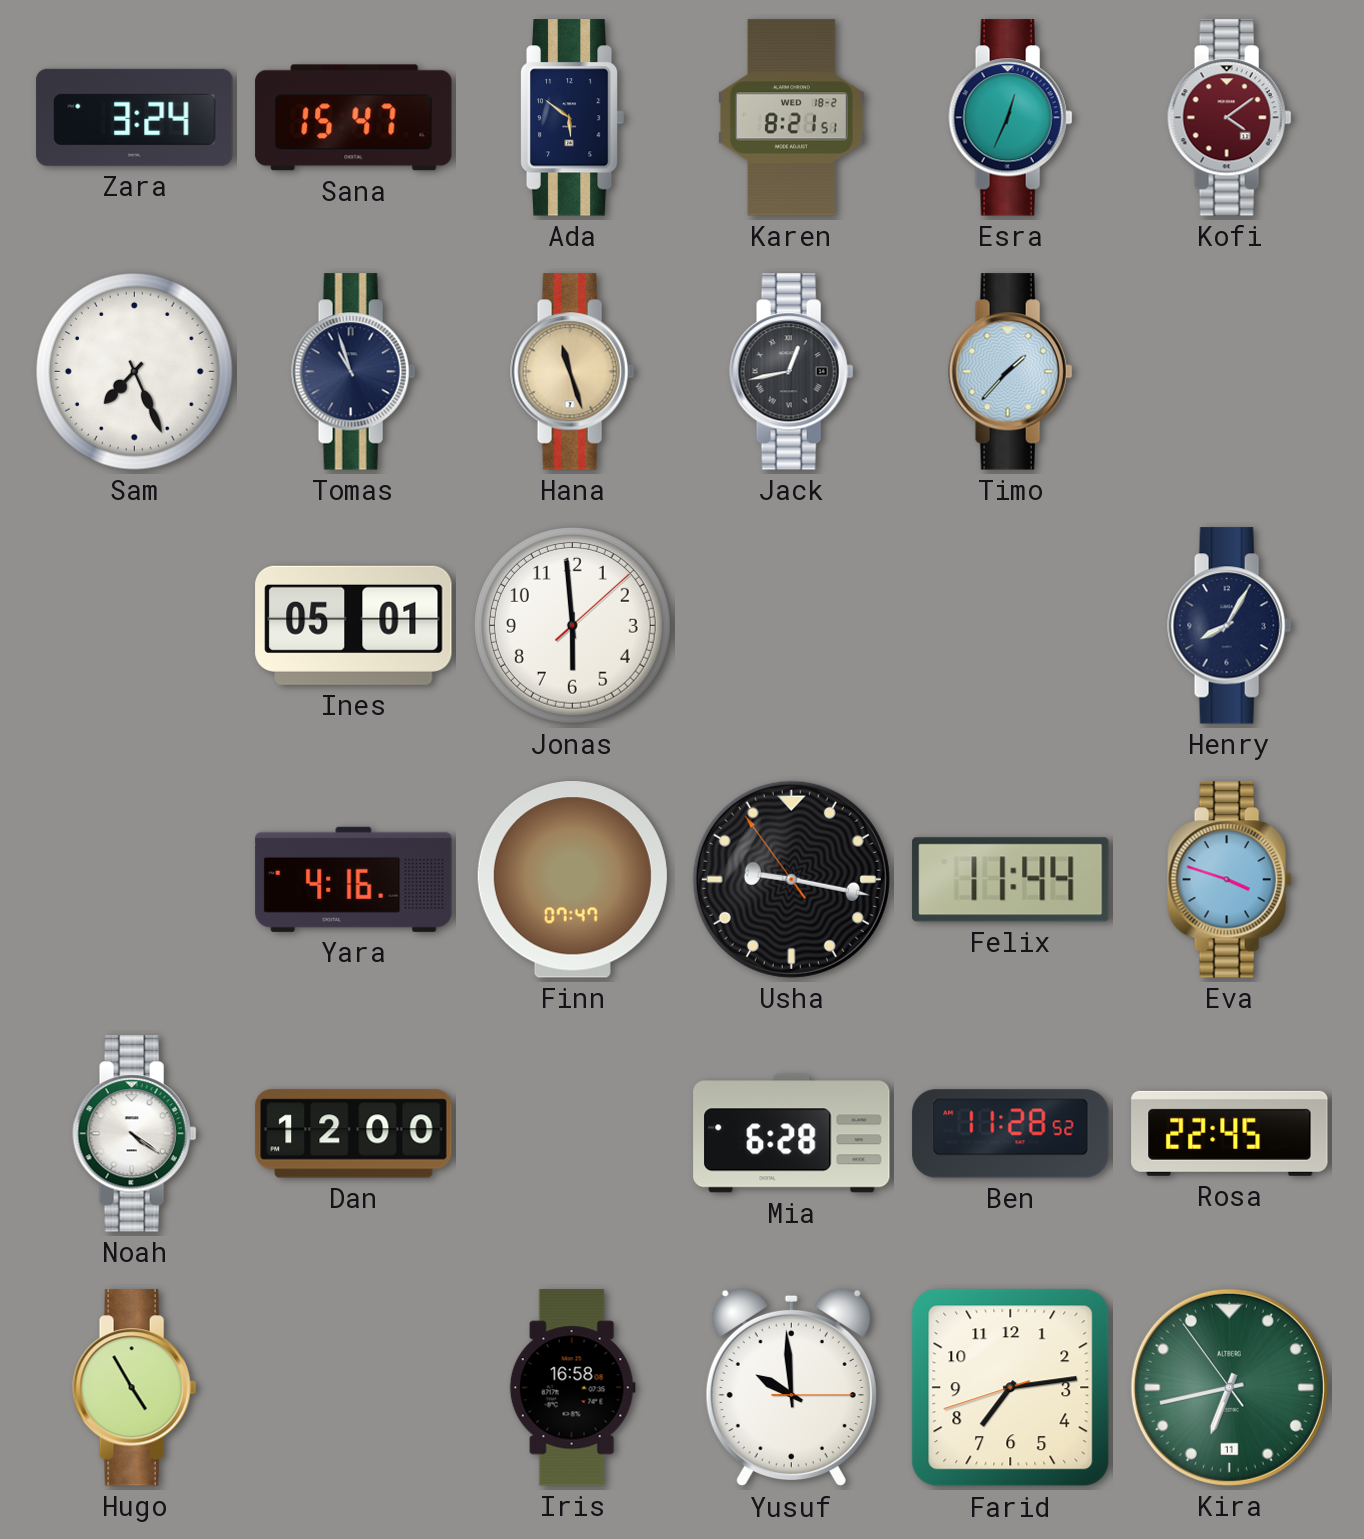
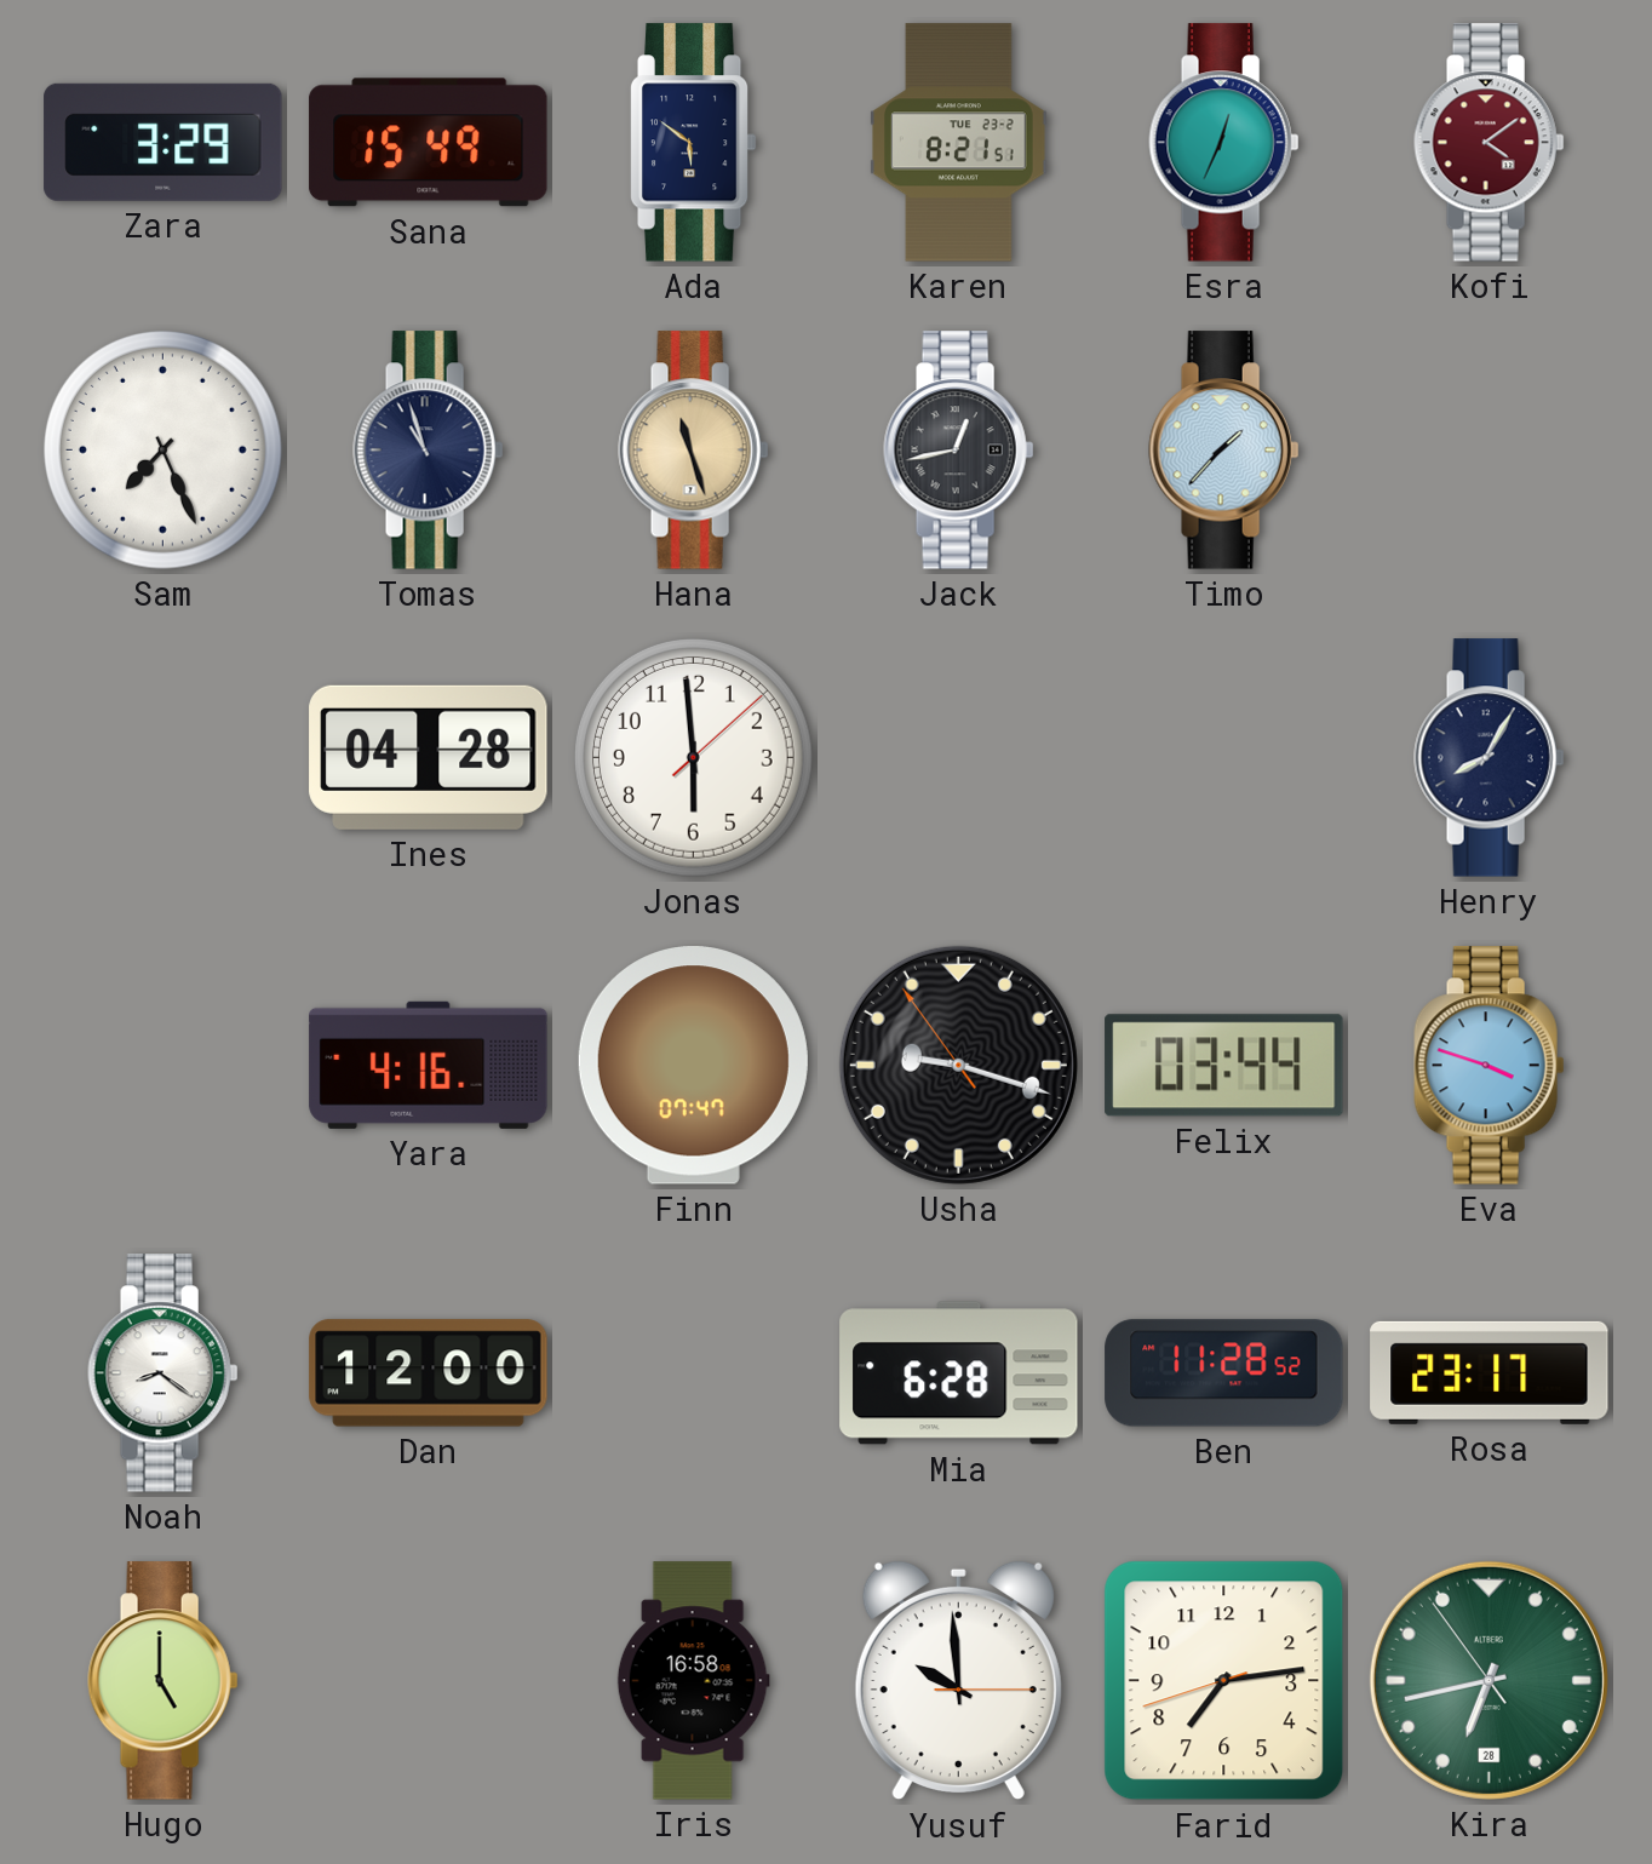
Zara: 3:24 -> 3:29 (164, 142)
Sana: 15:47 -> 15:49 (429, 143)
Karen date: WED 18-2 -> TUE 23-2 (959, 143)
Ines: 05:01 -> 04:28 (429, 757)
Usha: 9:16 -> 9:17 (958, 1065)
Felix: 11:44 -> 03:44 (1224, 1066)
Noah: 4:21 -> 8:21 (164, 1373)
Rosa: 22:45 -> 23:17 (1490, 1372)
Hugo: 4:55 -> 5:00 (164, 1681)
Kira date: 11 -> 28 (1488, 1680)
